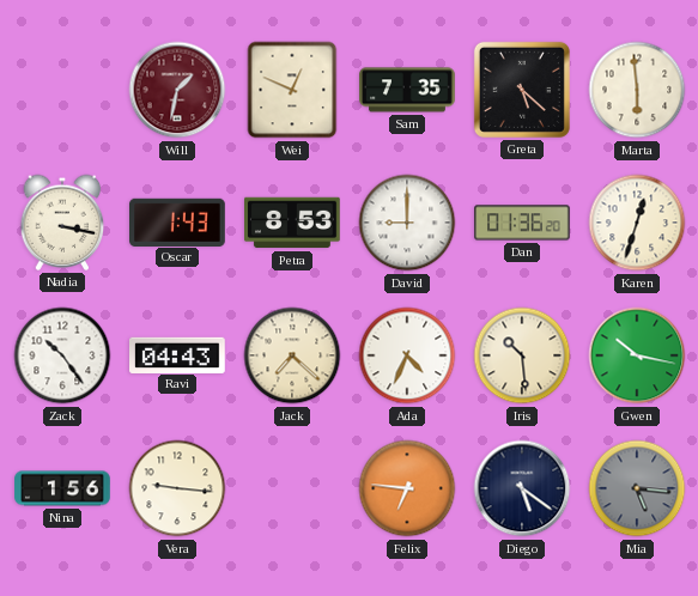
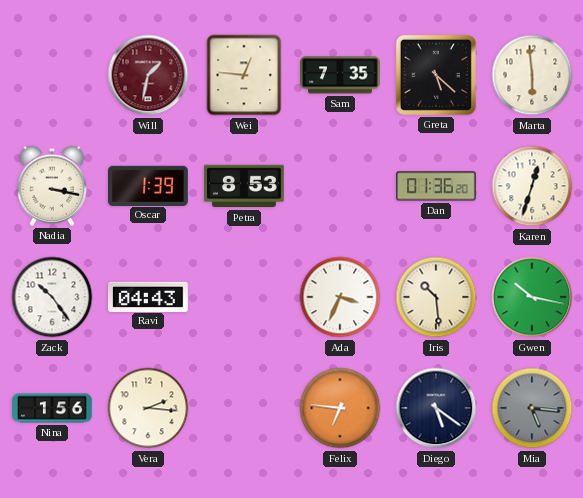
Wei: 12:49 -> 12:46 (244, 75)
Oscar: 1:43 -> 1:39 (149, 185)
David: 9:00 -> none (407, 223)
Jack: 7:22 -> none (292, 355)
Ada: 4:34 -> 3:34 (340, 297)
Vera: 9:16 -> 2:16 (148, 408)
